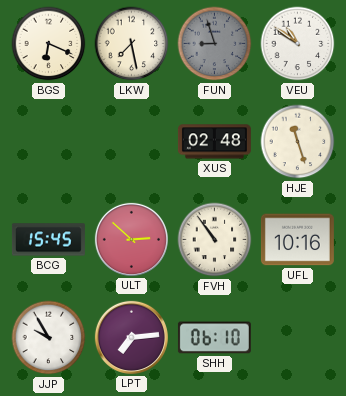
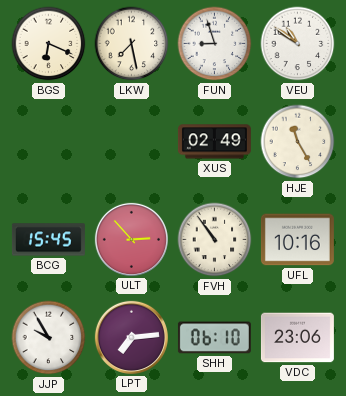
FUN dial: grey -> white (215, 44)
XUS: 02:48 -> 02:49 (214, 142)
HJE: 11:27 -> 11:25 (298, 142)
ULT: 2:52 -> 2:53 (131, 239)
VDC: none -> 23:06 (297, 338)
